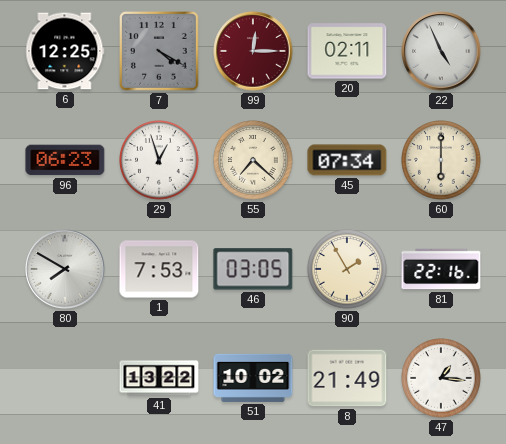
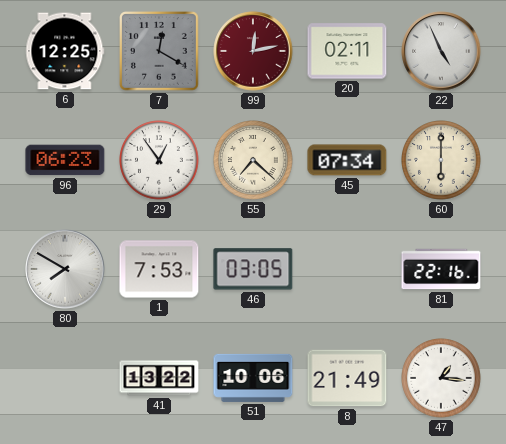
7: 4:20 -> 12:20 (160, 52)
99: 12:15 -> 12:13 (253, 51)
29: 12:57 -> 12:54 (159, 160)
90: 1:55 -> none (347, 269)
51: 10:02 -> 10:06 (253, 378)
